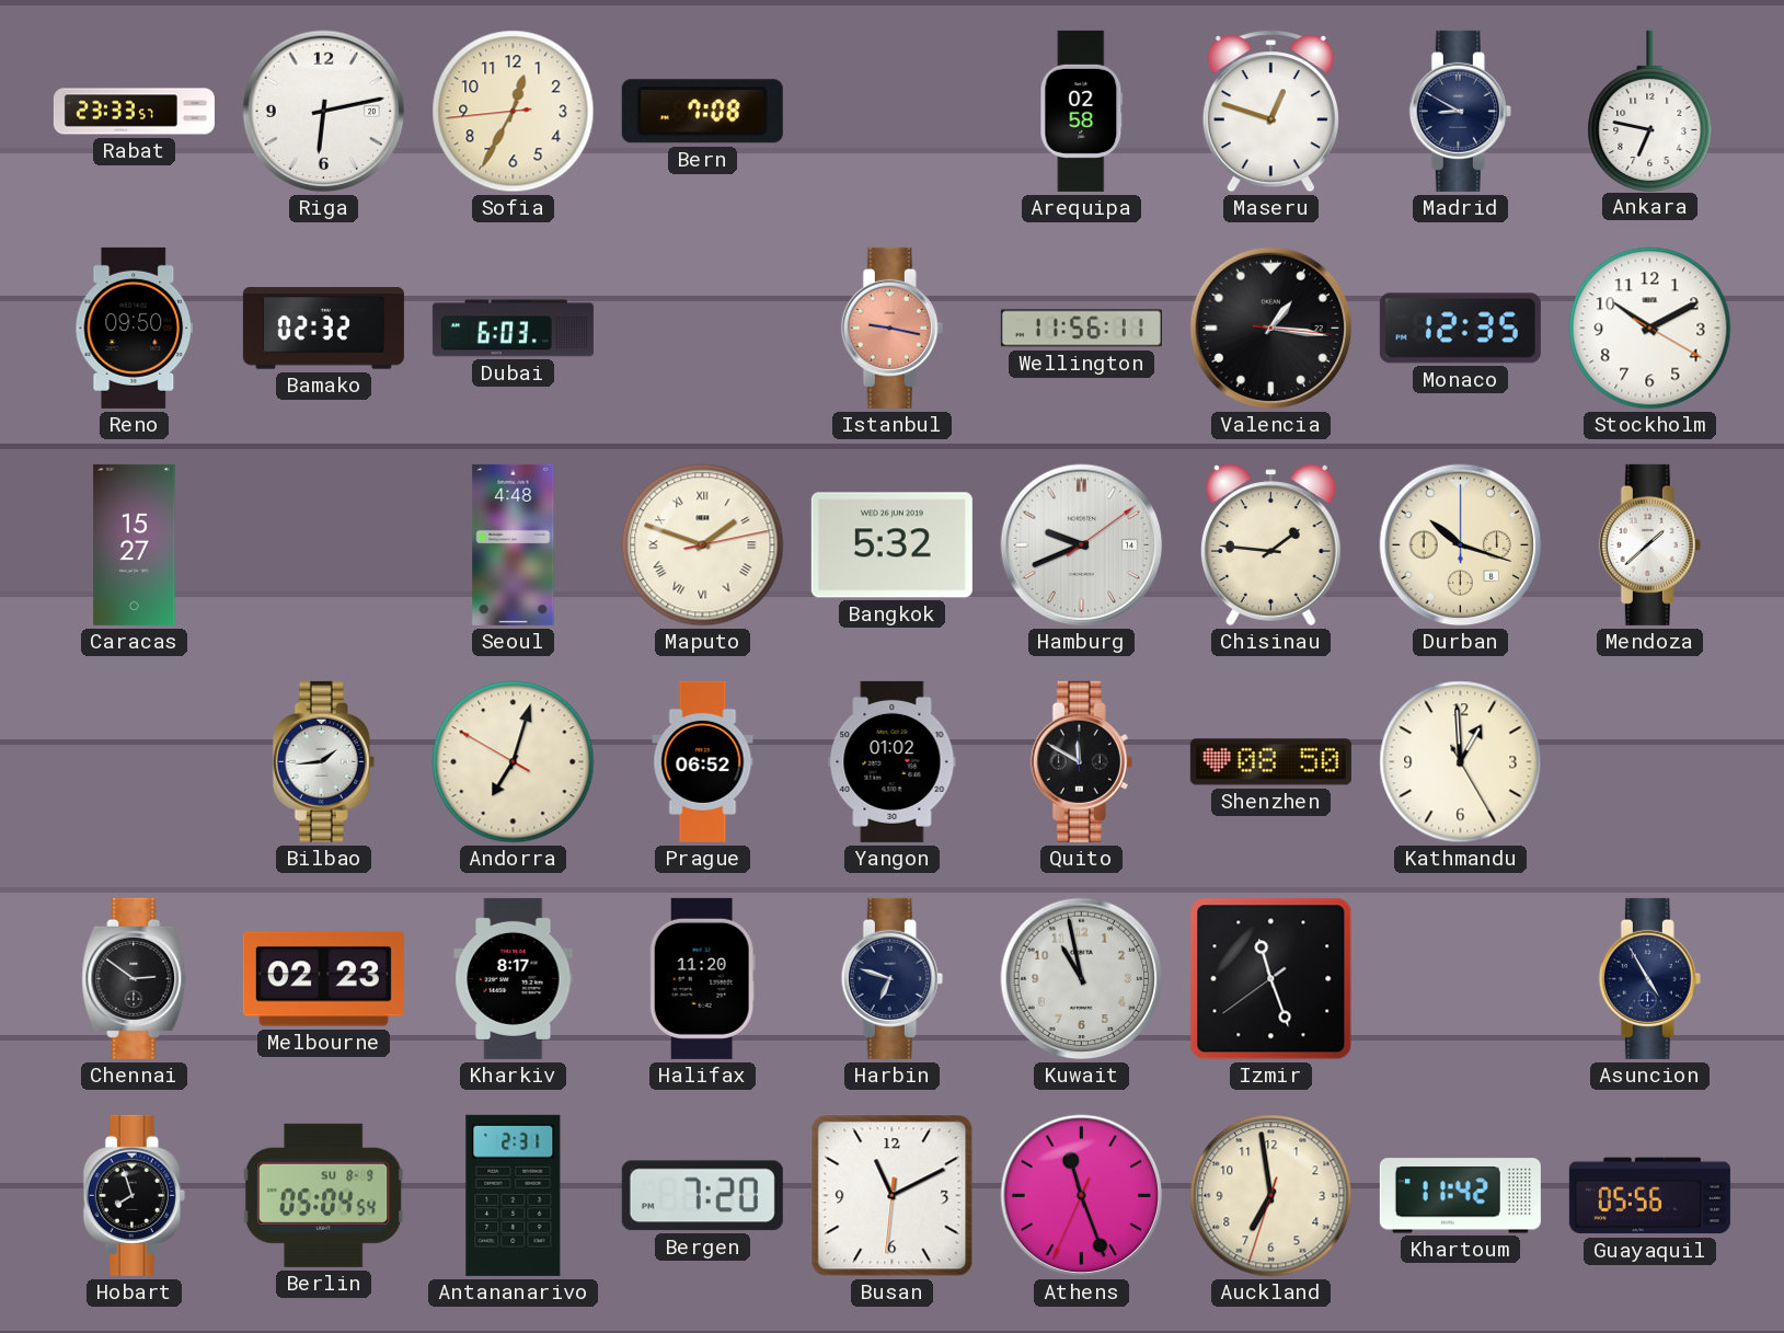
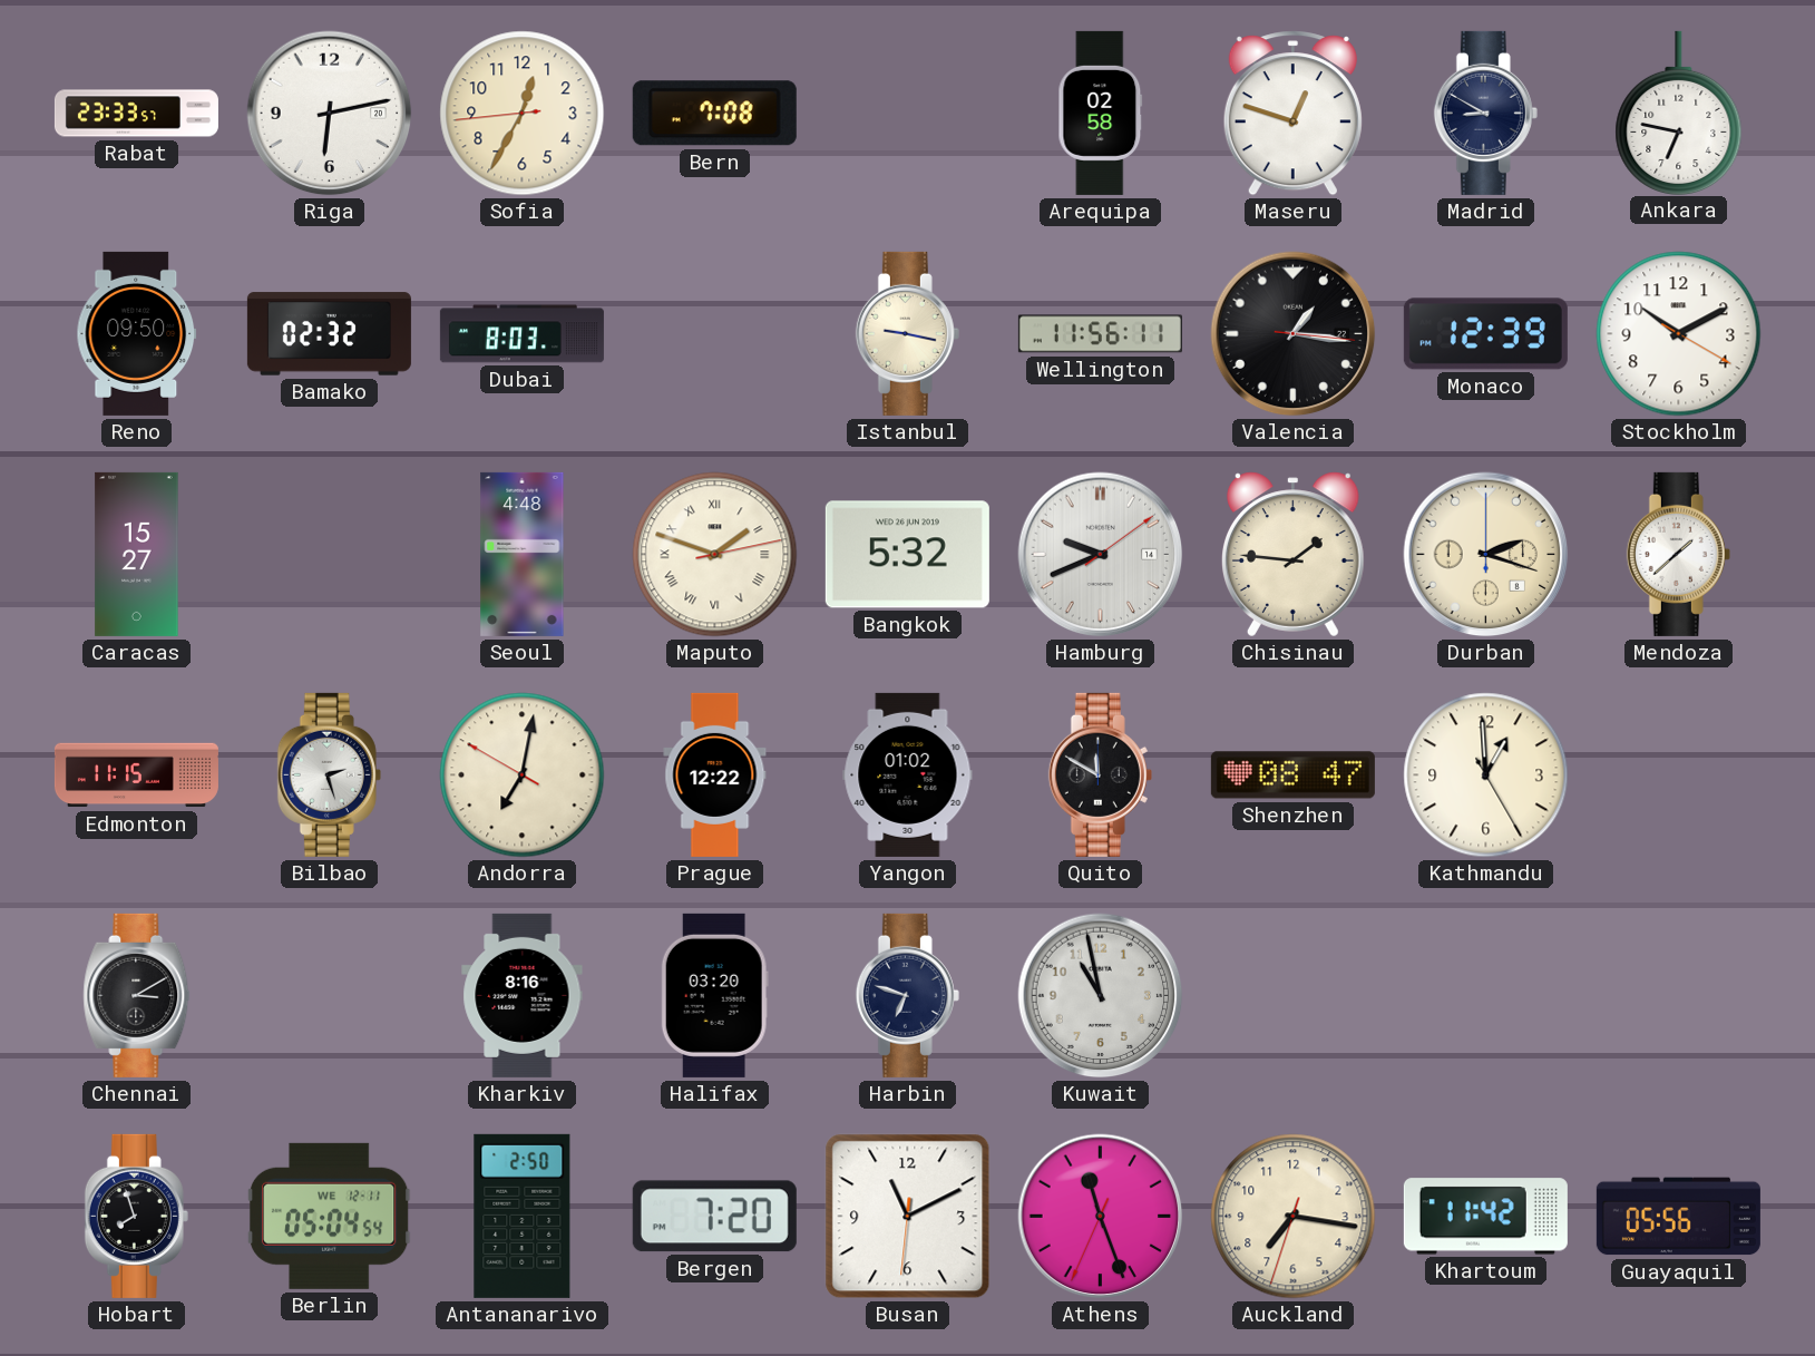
Dubai: 6:03 -> 8:03 (521, 334)
Istanbul dial: salmon -> cream (907, 333)
Monaco: 12:35 -> 12:39 (1485, 334)
Durban: 10:18 -> 2:18 (1486, 555)
Edmonton: none -> 11:15 (136, 775)
Bilbao: 1:44 -> 2:27 (329, 774)
Andorra: 7:02 -> 7:01 (523, 775)
Prague: 06:52 -> 12:22 (715, 774)
Shenzhen: 08:50 -> 08:47 (1292, 775)
Chennai: 2:51 -> 3:10 (137, 995)
Melbourne: 02:23 -> none (323, 979)
Kharkiv: 8:17 -> 8:16 (523, 995)
Halifax: 11:20 -> 03:20 (714, 995)
Izmir: 11:26 -> none (1271, 979)
Asuncion: 4:55 -> none (1649, 978)
Berlin date: SU 8-9 -> WE 12-11 (329, 1216)
Antananarivo: 2:31 -> 2:50 (523, 1216)
Auckland: 6:58 -> 7:16 (1294, 1217)
